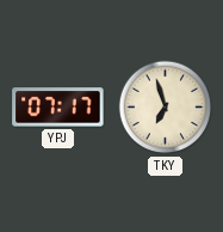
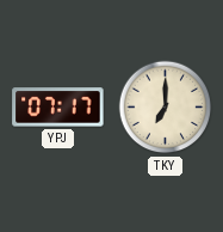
TKY: 6:57 -> 7:00 (166, 108)
